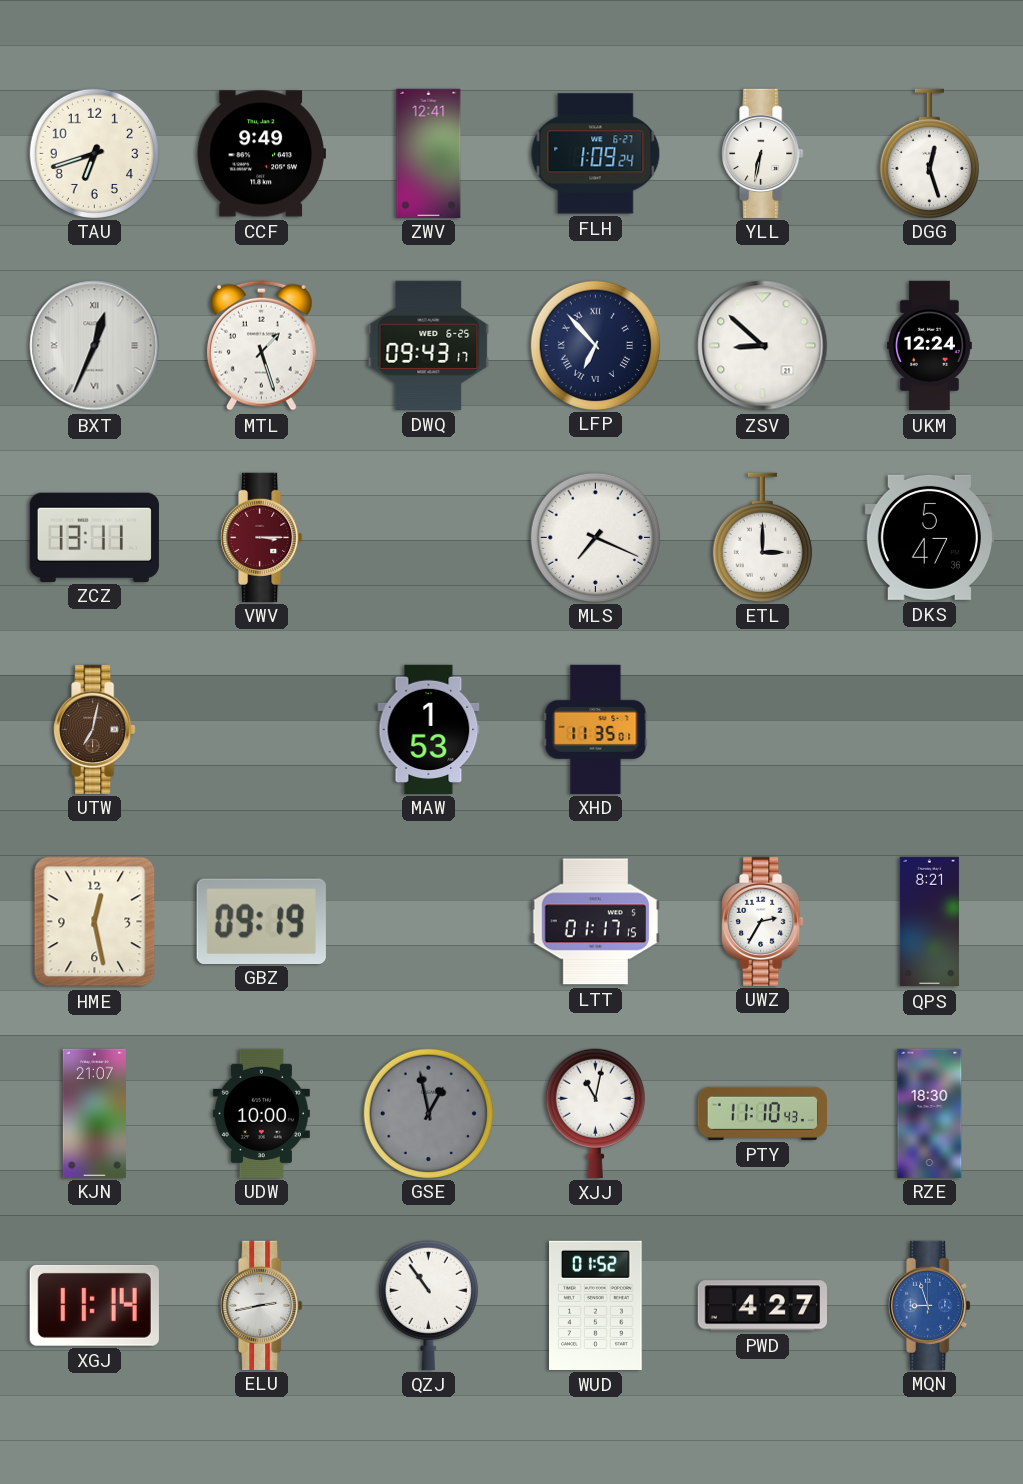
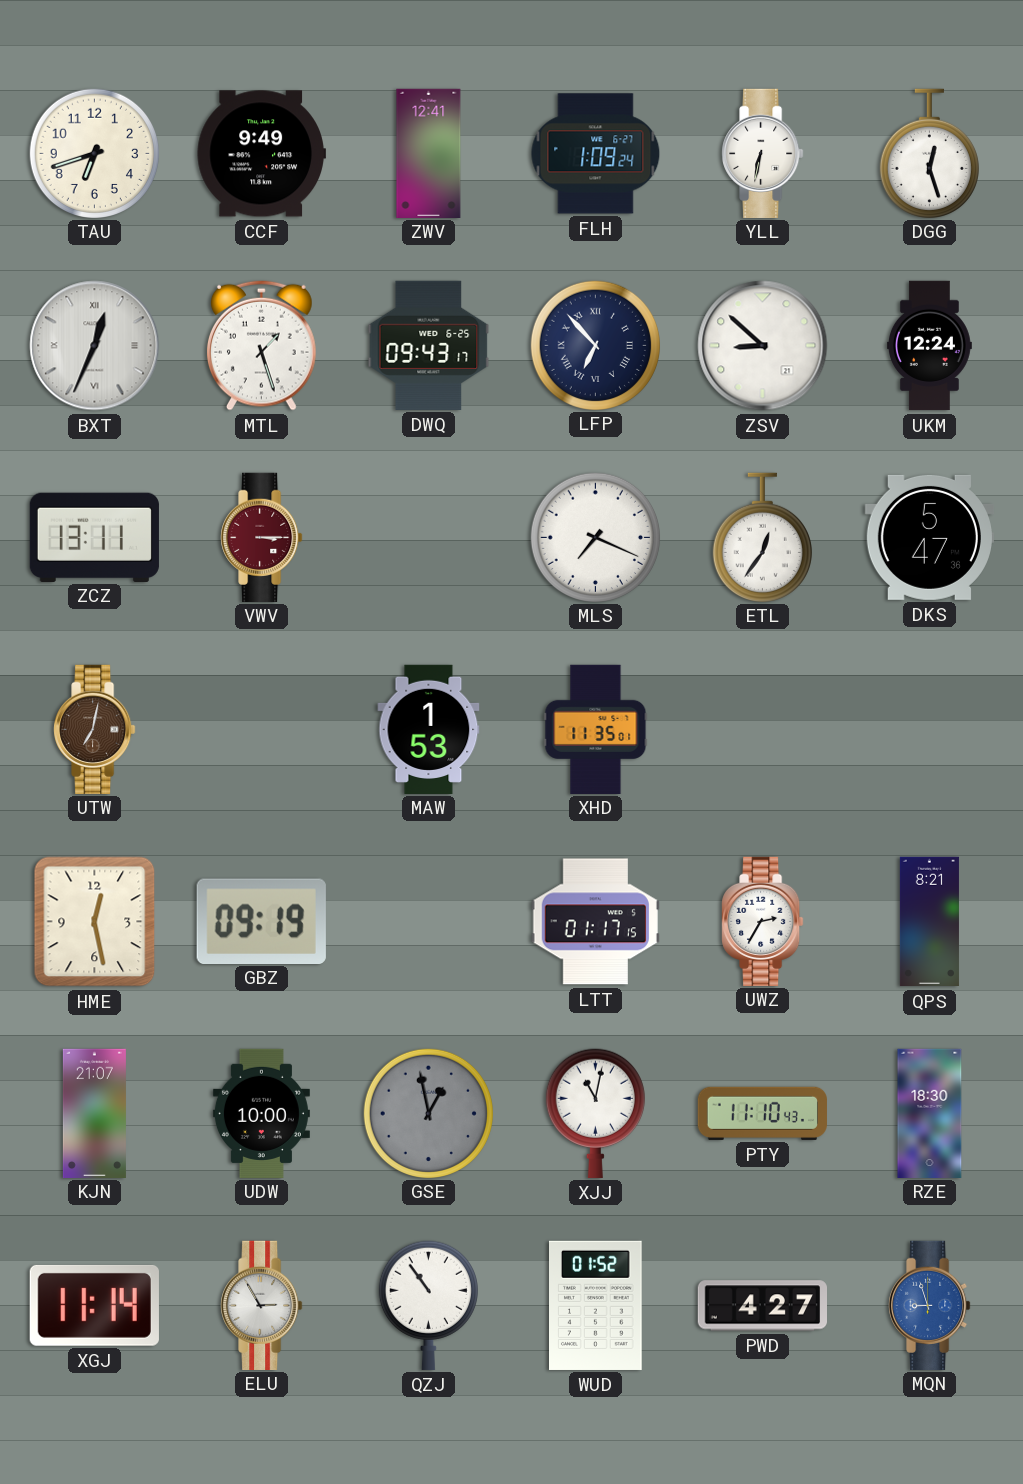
ETL: 3:00 -> 12:36 (762, 537)
ELU: 2:43 -> 2:55 (262, 1305)
